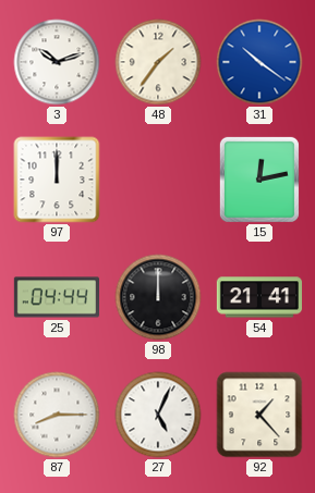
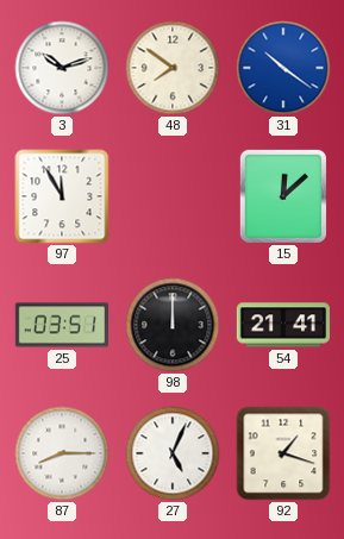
48: 1:36 -> 7:51 (173, 68)
97: 12:00 -> 11:55 (62, 196)
15: 12:13 -> 12:08 (283, 196)
25: 04:44 -> 03:51 (61, 325)
92: 1:23 -> 1:18 (283, 453)
